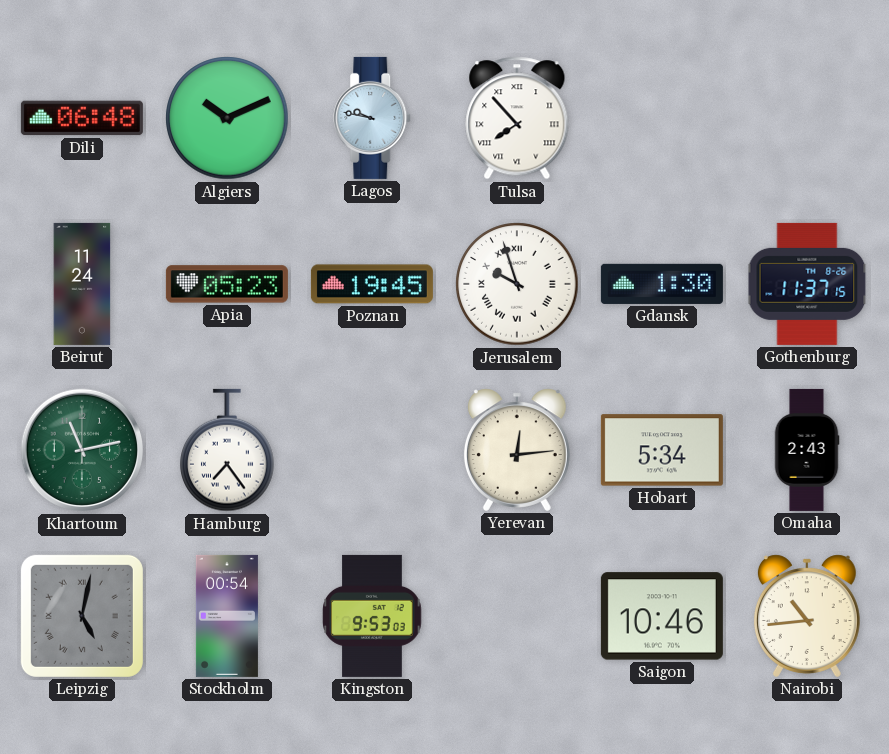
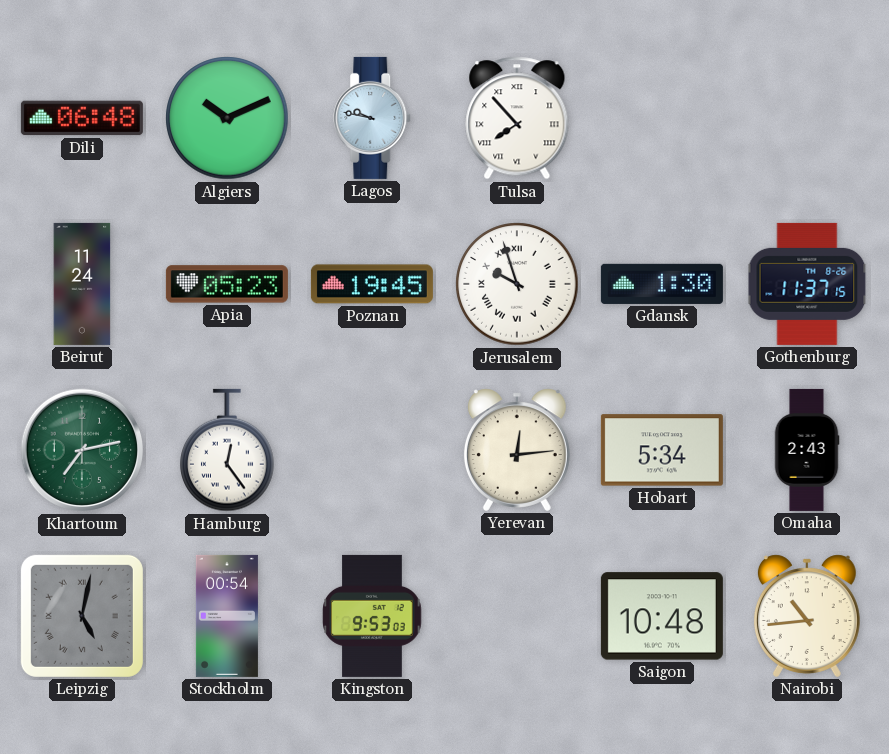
Khartoum: 11:13 -> 7:13 (82, 450)
Hamburg: 7:24 -> 12:24 (227, 450)
Saigon: 10:46 -> 10:48 (662, 616)
